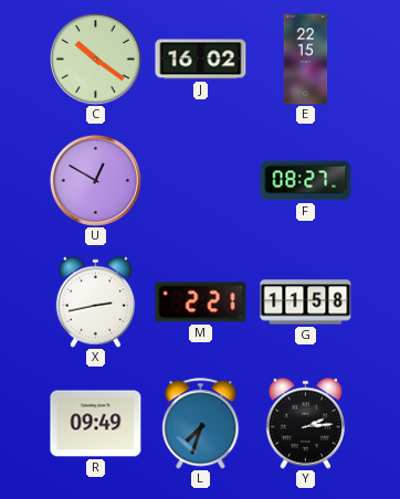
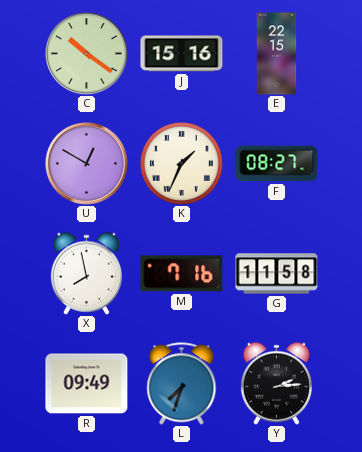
J: 16:02 -> 15:16 (182, 54)
K: none -> 1:34 (181, 163)
X: 2:43 -> 7:58 (86, 273)
M: 2:21 -> 7:16 (182, 274)
